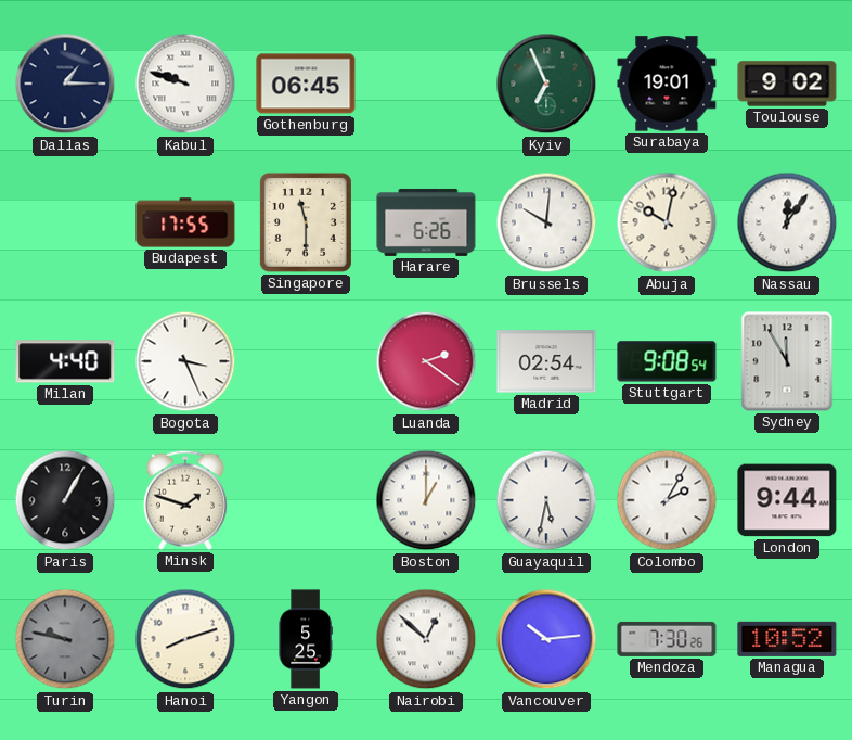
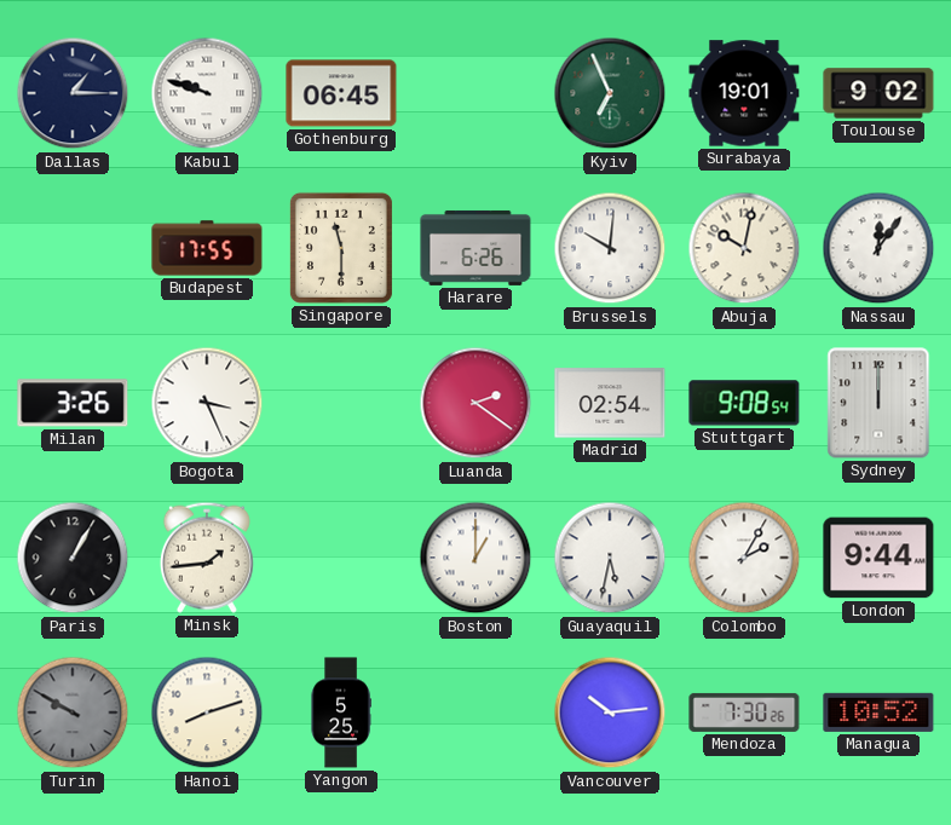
Milan: 4:40 -> 3:26 (73, 403)
Sydney: 11:55 -> 12:00 (878, 403)
Minsk: 1:48 -> 1:44 (207, 558)
Turin: 9:47 -> 9:50 (73, 712)
Nairobi: 12:52 -> none (426, 639)
